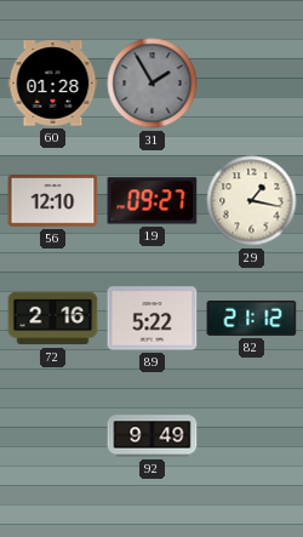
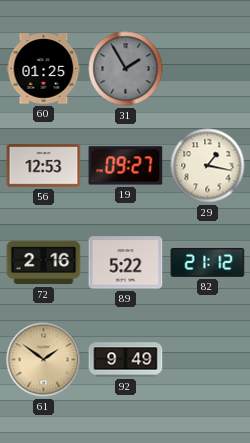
60: 01:28 -> 01:25 (44, 69)
56: 12:10 -> 12:53 (44, 166)
61: none -> 1:51 (44, 360)
